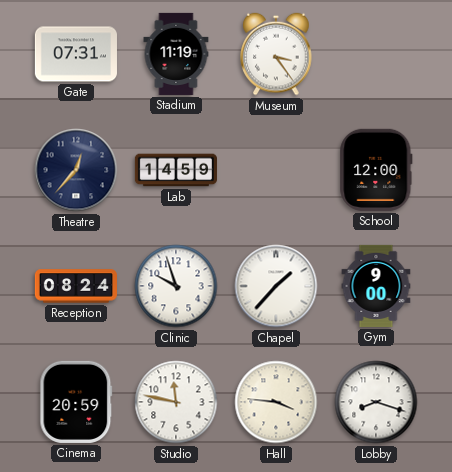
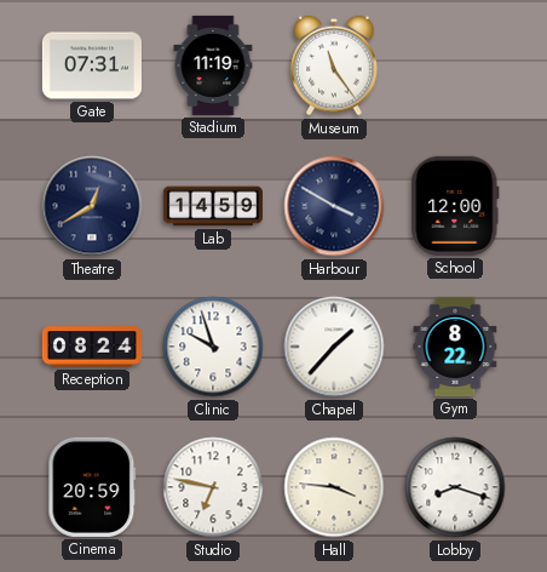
Museum: 3:24 -> 11:24 (334, 65)
Theatre: 12:37 -> 12:40 (92, 206)
Harbour: none -> 3:50 (334, 206)
Gym: 9:00 -> 8:22 (455, 347)
Studio: 11:47 -> 6:47 (213, 487)
